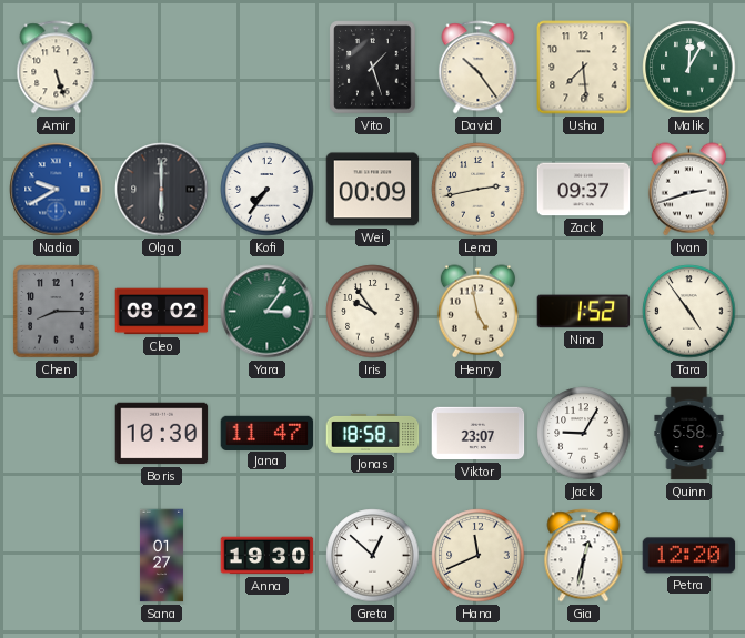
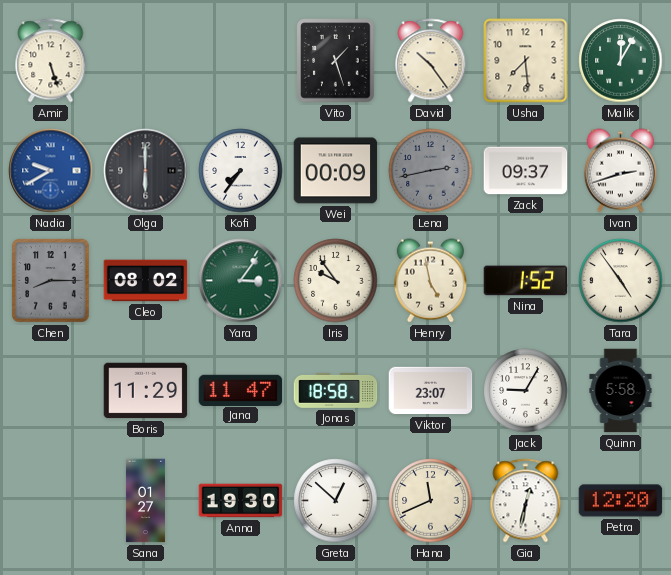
Lena dial: cream -> grey (431, 171)
Boris: 10:30 -> 11:29 (146, 391)
